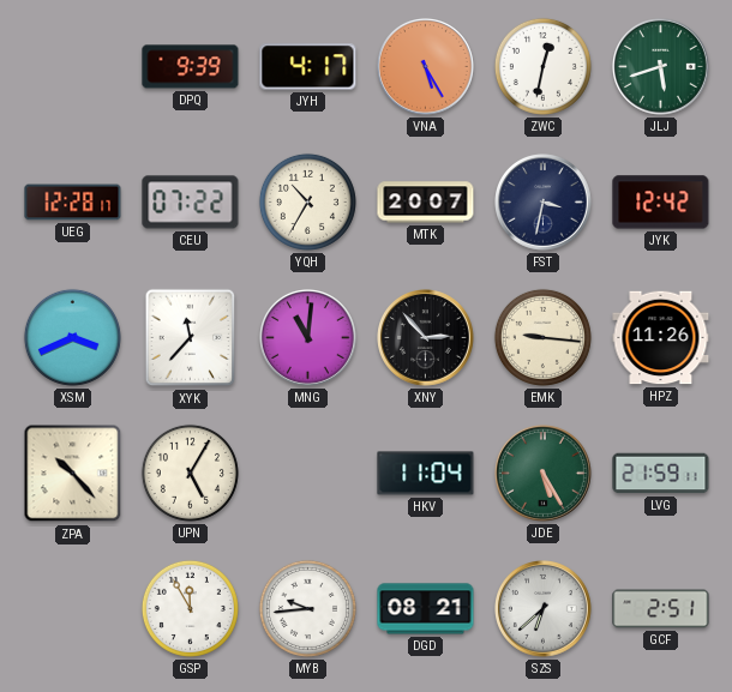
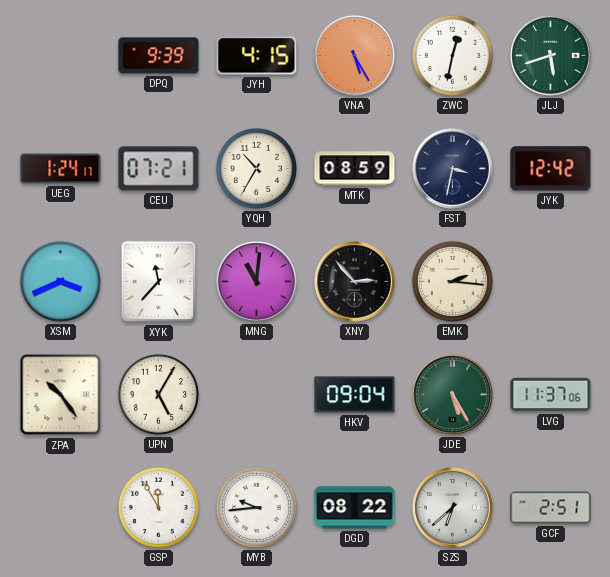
JYH: 4:17 -> 4:15 (257, 56)
UEG: 12:28 -> 1:24 (61, 169)
CEU: 07:22 -> 07:21 (159, 169)
MTK: 20:07 -> 08:59 (355, 169)
EMK: 9:16 -> 2:16 (452, 281)
HPZ: 11:26 -> none (661, 338)
ZPA: 10:23 -> 10:24 (61, 395)
HKV: 11:04 -> 09:04 (355, 395)
LVG: 21:59 -> 11:37 (551, 395)
DGD: 08:21 -> 08:22 (355, 508)
